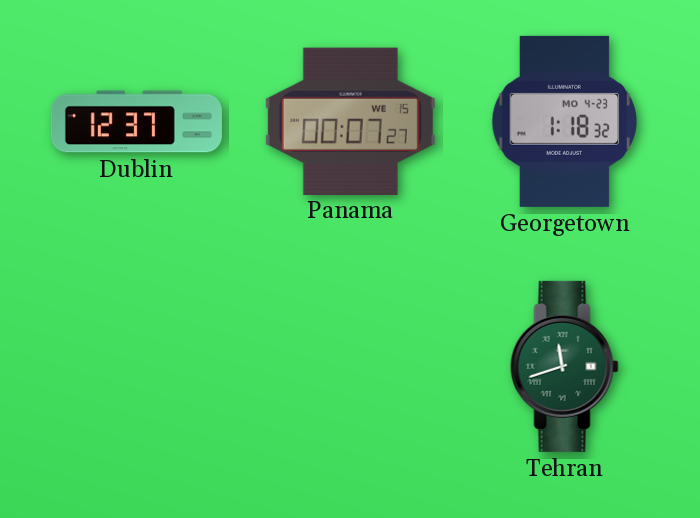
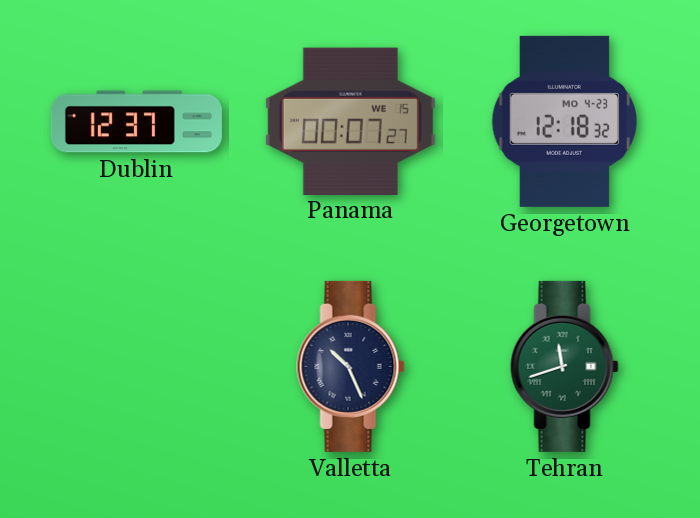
Georgetown: 1:18 -> 12:18 (565, 121)
Valletta: none -> 10:26 (351, 366)
